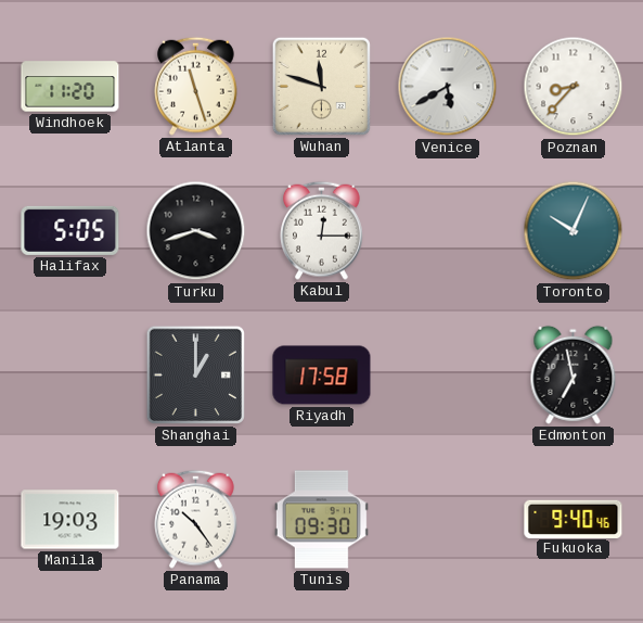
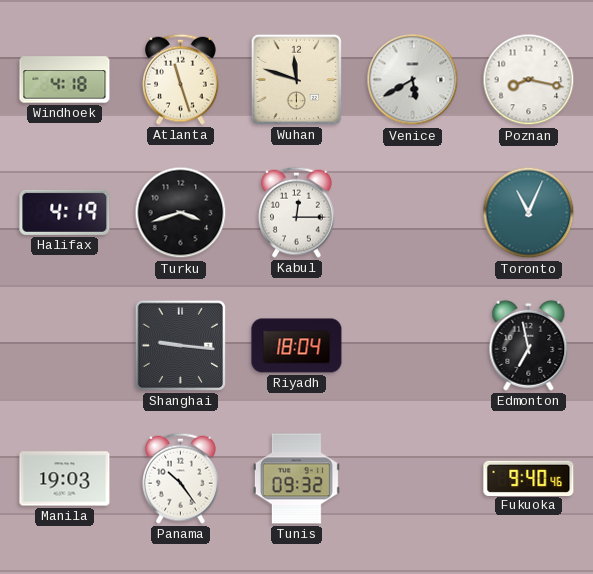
Windhoek: 11:20 -> 4:18 (65, 80)
Poznan: 8:37 -> 8:17 (529, 80)
Halifax: 5:05 -> 4:19 (65, 212)
Toronto: 10:04 -> 11:04 (529, 213)
Shanghai: 1:00 -> 9:16 (180, 345)
Riyadh: 17:58 -> 18:04 (297, 346)
Tunis: 09:30 -> 09:32 (296, 479)
